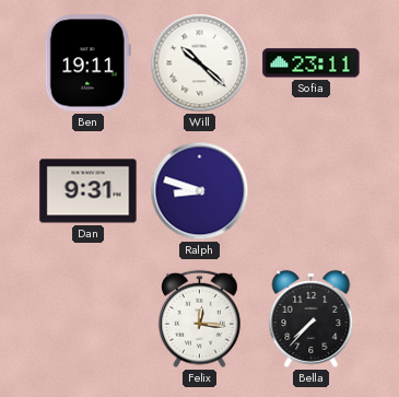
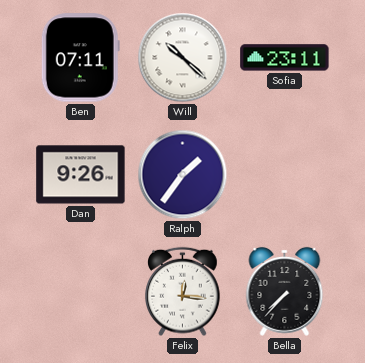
Ben: 19:11 -> 07:11 (80, 58)
Dan: 9:31 -> 9:26 (81, 175)
Ralph: 8:48 -> 1:36 (183, 175)
